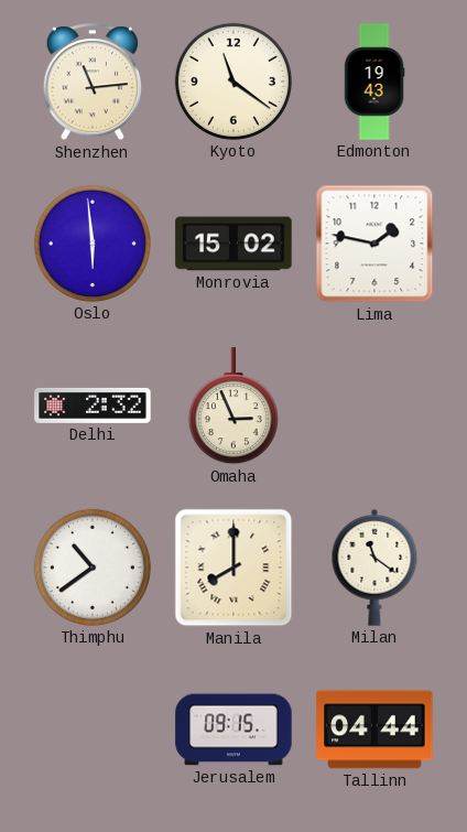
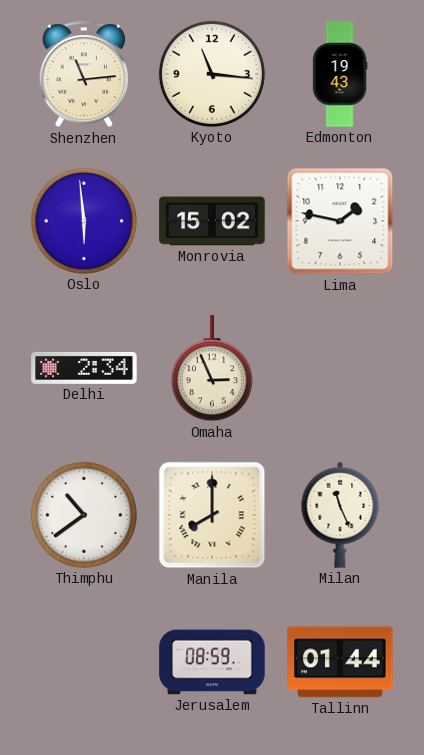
Kyoto: 11:21 -> 11:16 (212, 74)
Delhi: 2:32 -> 2:34 (84, 368)
Milan: 11:21 -> 11:26 (340, 515)
Jerusalem: 09:15 -> 08:59 (212, 662)
Tallinn: 04:44 -> 01:44 (340, 662)
